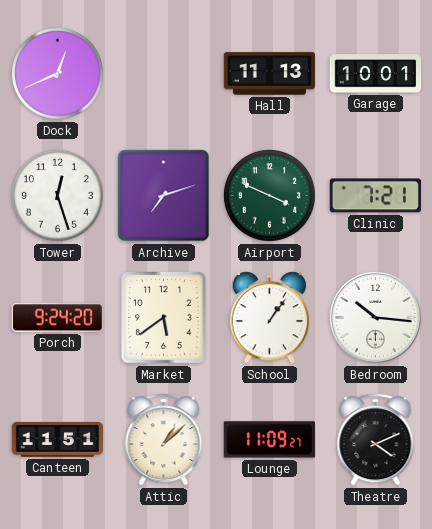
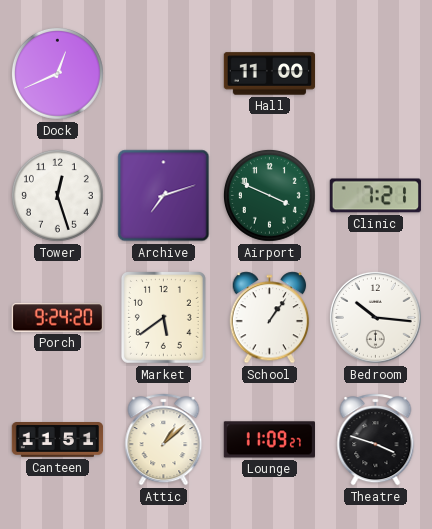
Hall: 11:13 -> 11:00 (270, 74)
Garage: 10:01 -> none (375, 74)
Theatre: 4:11 -> 3:48 (376, 440)
